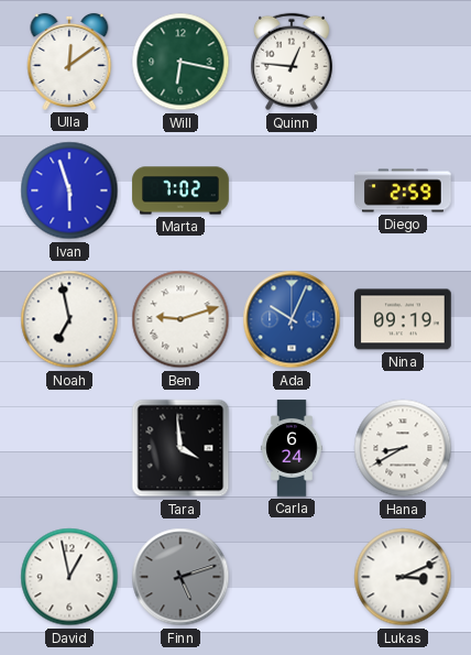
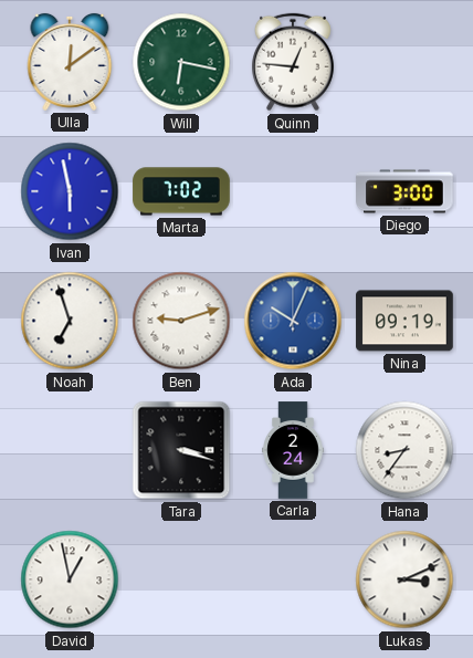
Ivan: 5:57 -> 5:58 (70, 191)
Diego: 2:59 -> 3:00 (404, 191)
Noah: 6:58 -> 6:57 (70, 321)
Tara: 3:59 -> 3:18 (181, 450)
Carla: 6:24 -> 2:24 (293, 450)
Hana: 8:40 -> 8:36 (404, 450)
Finn: 5:12 -> none (180, 577)
